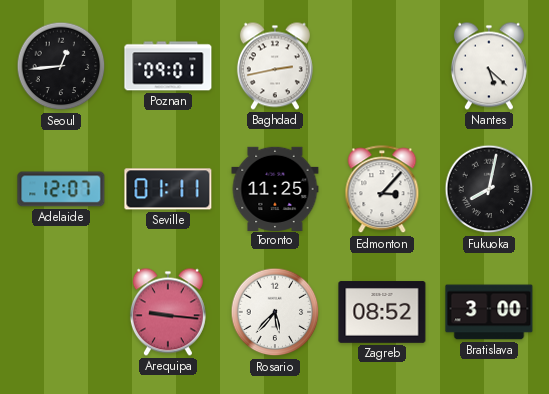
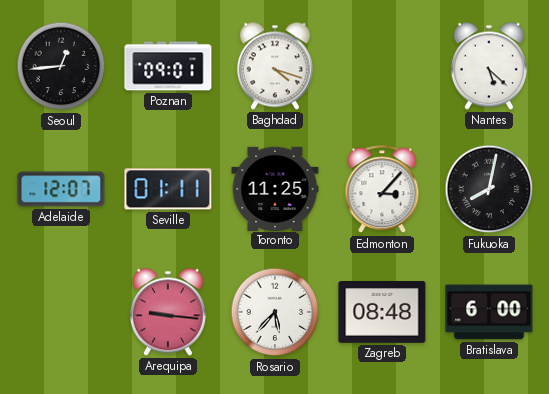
Baghdad: 2:43 -> 4:18 (275, 66)
Zagreb: 08:52 -> 08:48 (382, 312)
Bratislava: 3:00 -> 6:00 (489, 312)
